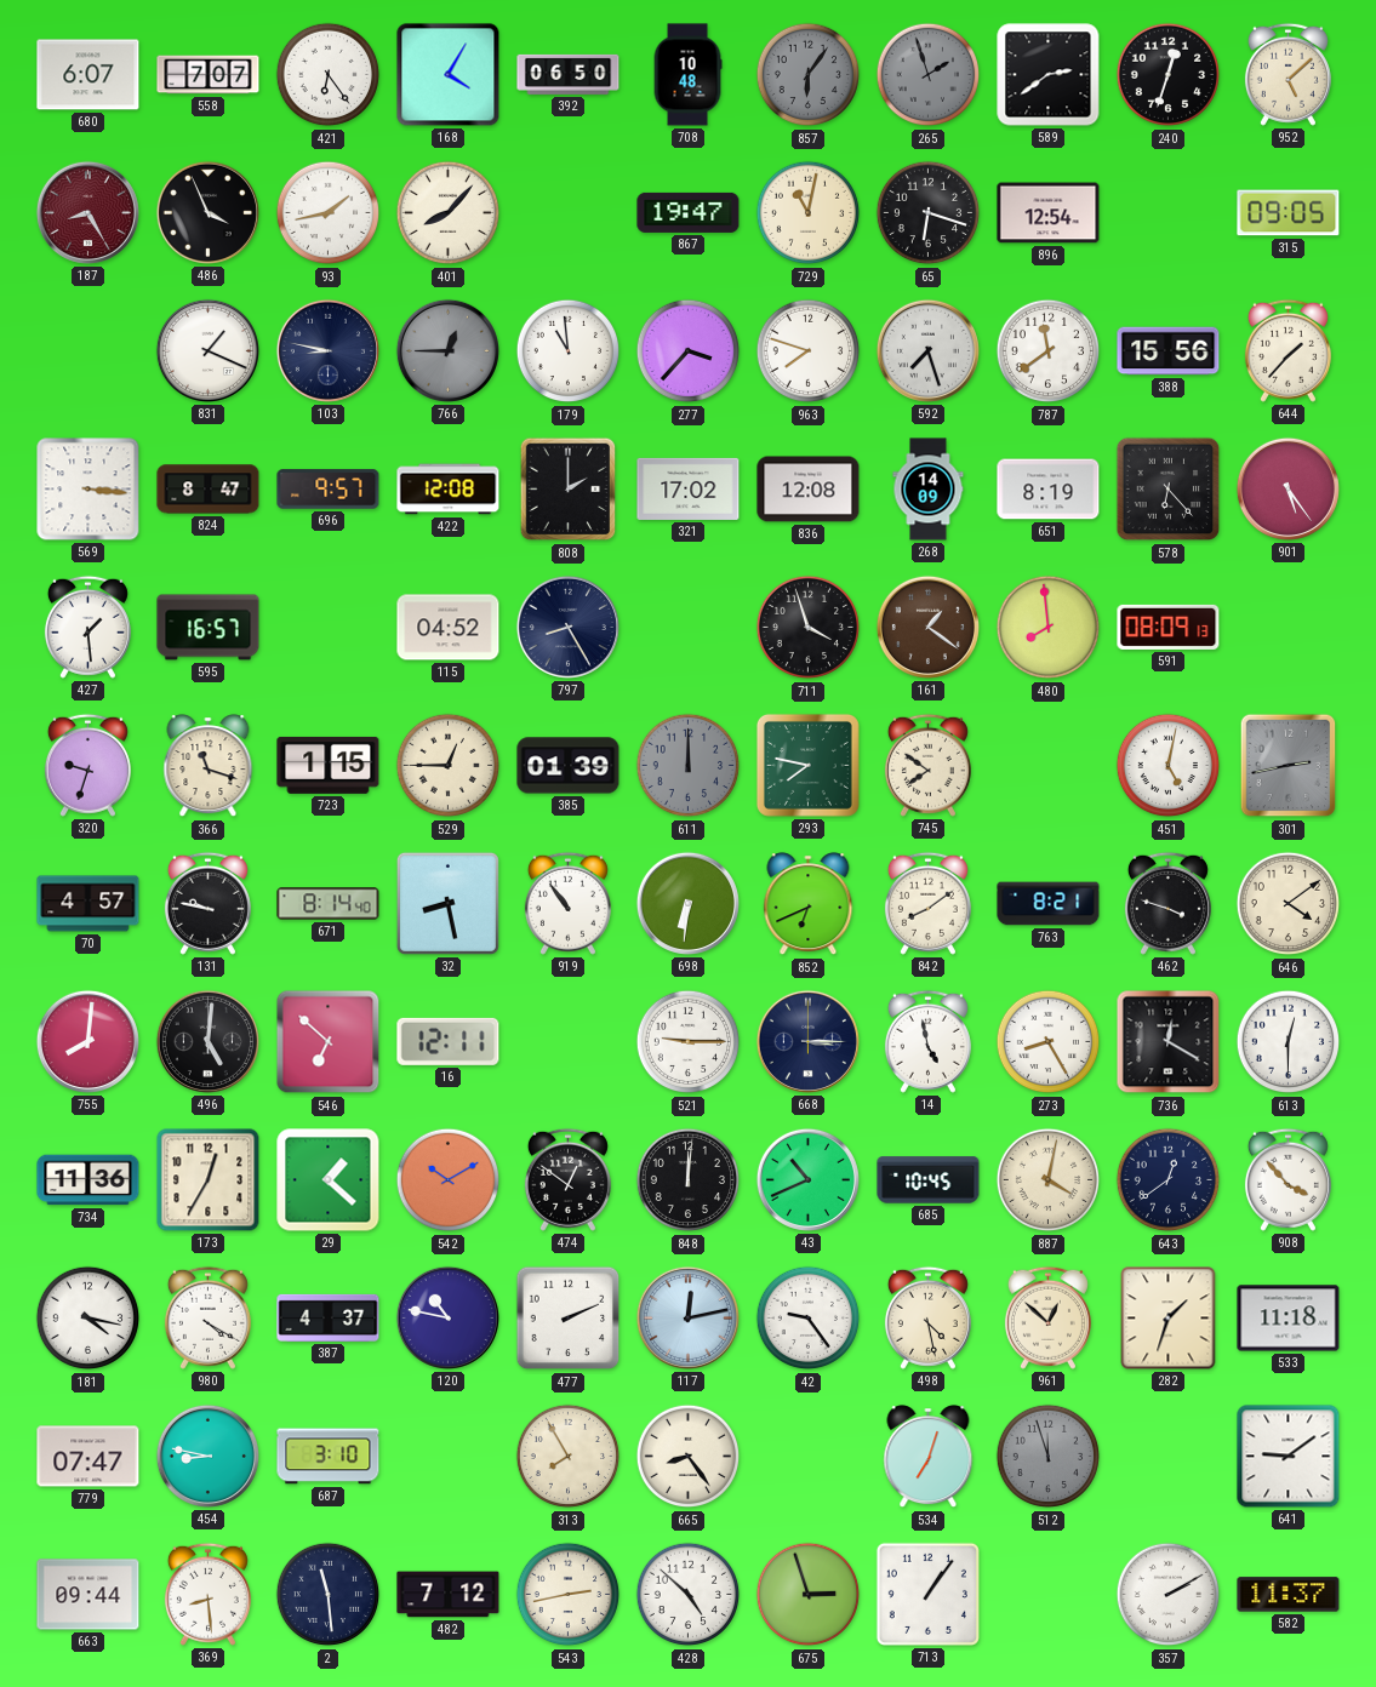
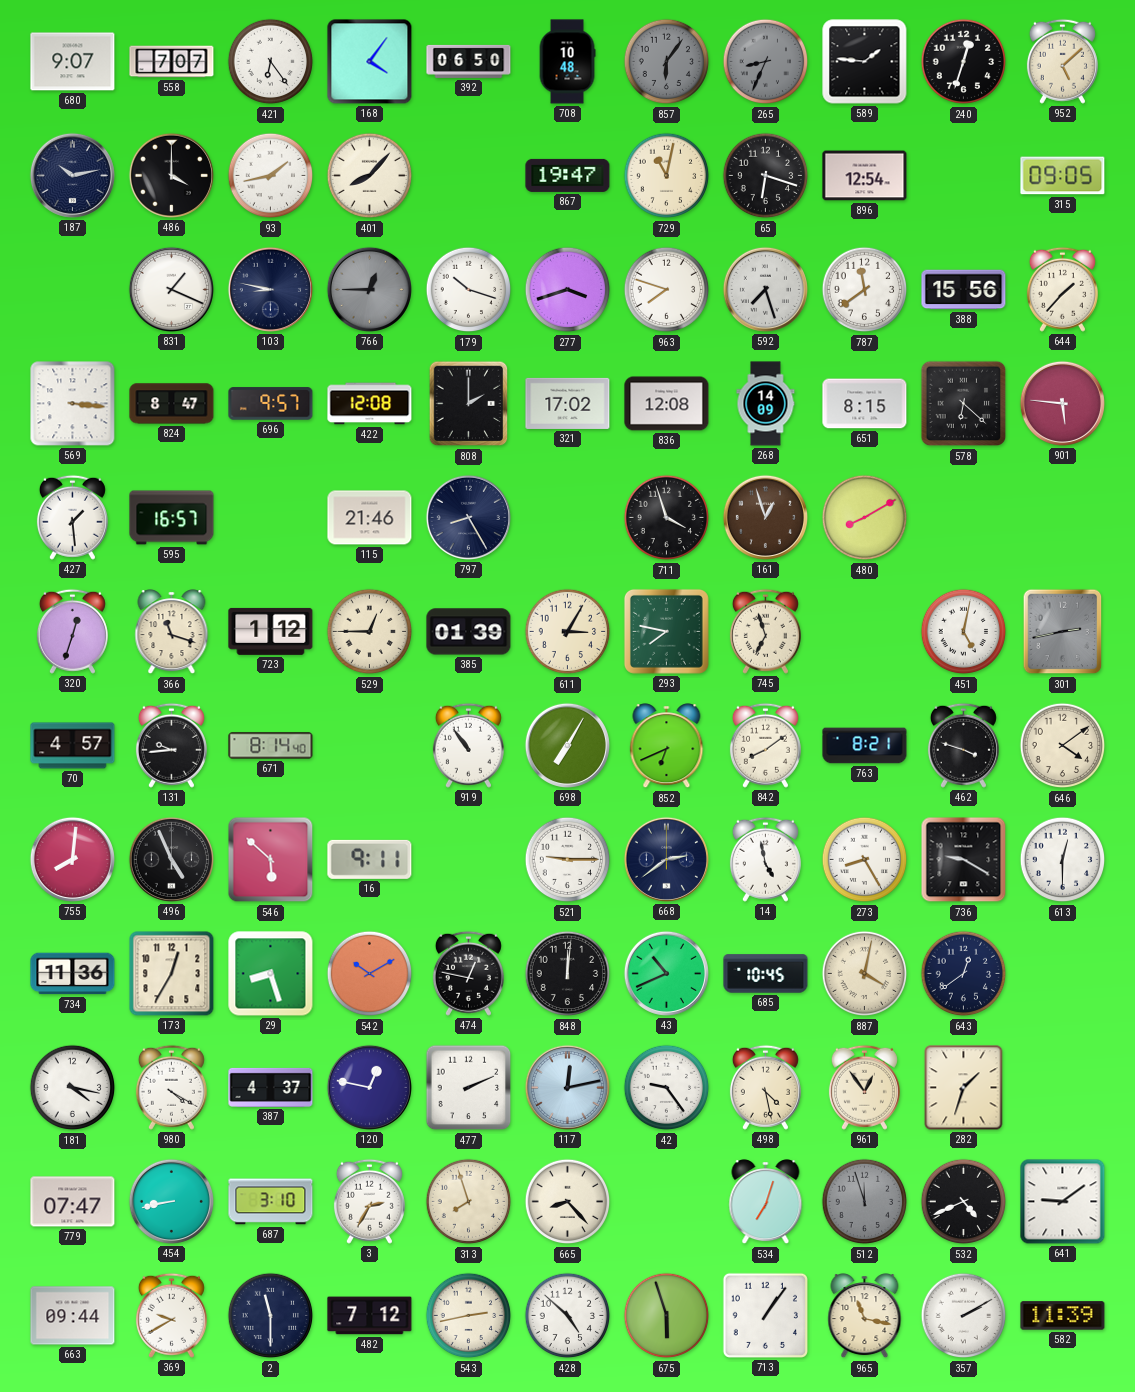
680: 6:07 -> 9:07 (73, 62)
168: 4:05 -> 4:06 (370, 62)
265: 1:57 -> 8:34 (766, 62)
589: 2:39 -> 1:46 (865, 62)
187: 8:25 -> 10:13 (72, 175)
187 dial: burgundy -> navy (72, 175)
486: 3:56 -> 4:00 (171, 175)
179: 10:59 -> 10:18 (469, 290)
277: 3:37 -> 3:42 (568, 290)
651: 8:19 -> 8:15 (865, 404)
578: 6:23 -> 6:22 (964, 404)
901: 5:24 -> 5:46 (1062, 403)
115: 04:52 -> 21:46 (370, 518)
161: 1:21 -> 12:57 (765, 517)
480: 7:59 -> 8:10 (865, 518)
591: 08:09 -> none (1169, 627)
320: 9:33 -> 12:33 (72, 631)
723: 1:15 -> 1:12 (271, 631)
611: 12:00 -> 3:05 (568, 632)
611 dial: grey -> cream (568, 632)
745: 7:51 -> 6:57 (765, 631)
131: 9:47 -> 9:44 (171, 745)
32: 8:28 -> none (447, 903)
698: 6:31 -> 7:05 (567, 745)
496: 5:01 -> 4:56 (171, 859)
546: 6:52 -> 5:52 (271, 860)
16: 12:11 -> 9:11 (370, 859)
668: 3:15 -> 2:39 (666, 859)
736: 12:20 -> 9:20 (964, 860)
29: 1:22 -> 8:27 (271, 974)
474: 12:51 -> 12:47 (468, 973)
908: 3:53 -> none (1287, 1179)
120: 10:47 -> 12:47 (369, 1087)
961: 12:52 -> 12:54 (864, 1087)
533: 11:18 -> none (1289, 1319)
454: 8:47 -> 8:43 (171, 1201)
3: none -> 2:35 (369, 1201)
313: 7:55 -> 7:57 (469, 1202)
665: 8:24 -> 8:23 (568, 1202)
532: none -> 4:41 (964, 1202)
369: 8:29 -> 9:40 (171, 1315)
2: 11:29 -> 11:30 (271, 1316)
675: 2:57 -> 5:57 (667, 1316)
965: none -> 11:17 (865, 1316)
582: 11:37 -> 11:39 (1063, 1316)
